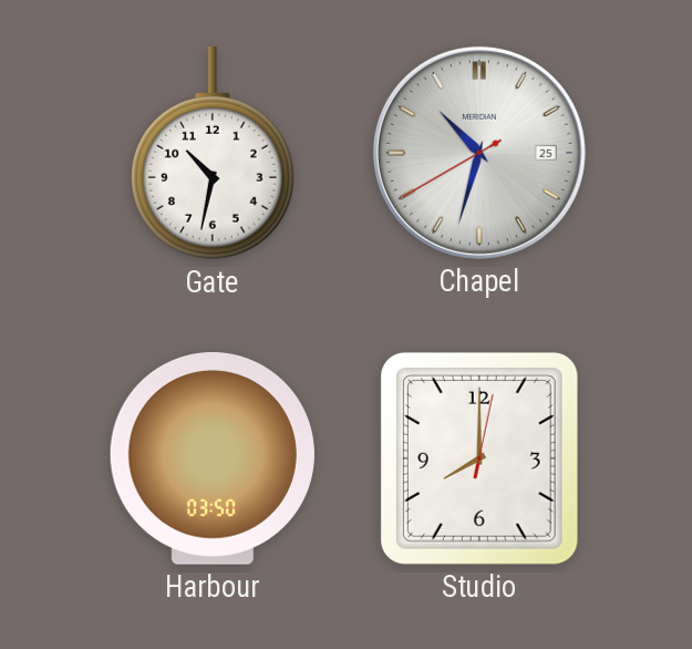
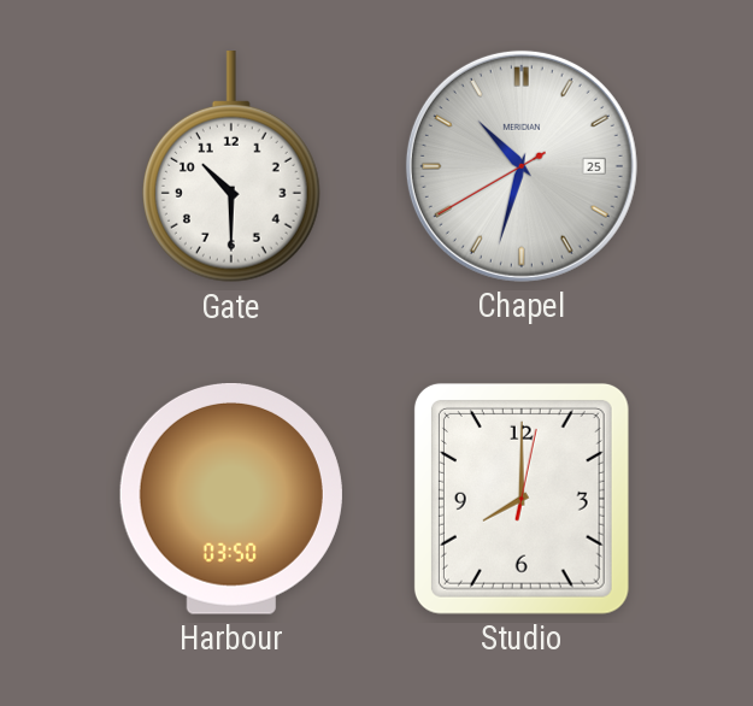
Gate: 10:32 -> 10:30 (231, 167)
